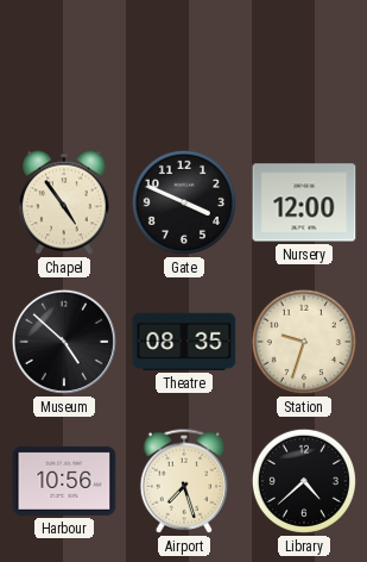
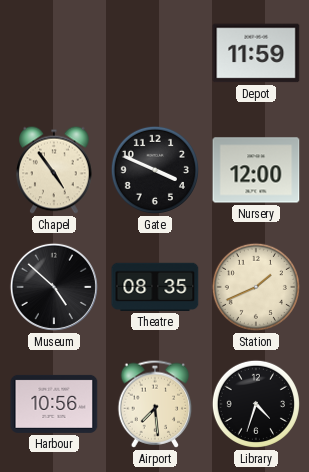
Depot: none -> 11:59 (256, 53)
Station: 9:33 -> 1:41 (256, 287)
Airport: 7:27 -> 7:29 (155, 404)
Library: 4:38 -> 4:33 (256, 404)
